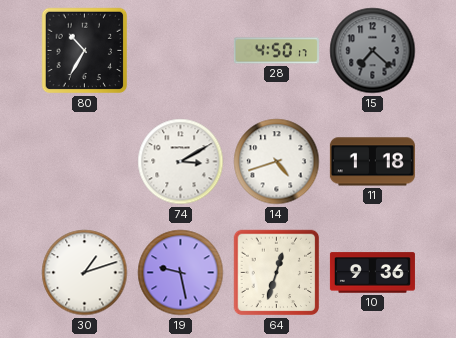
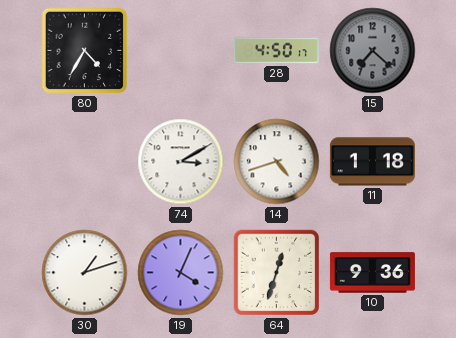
80: 10:35 -> 4:35 (85, 51)
19: 9:28 -> 4:04 (181, 273)
